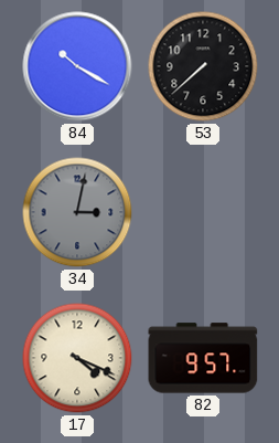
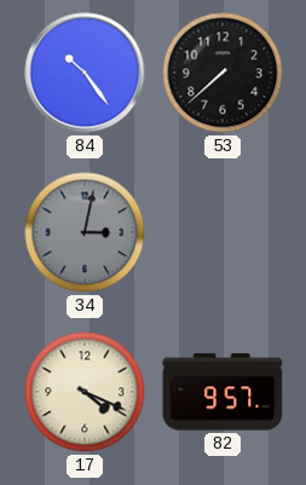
84: 10:20 -> 10:24 (85, 73)
